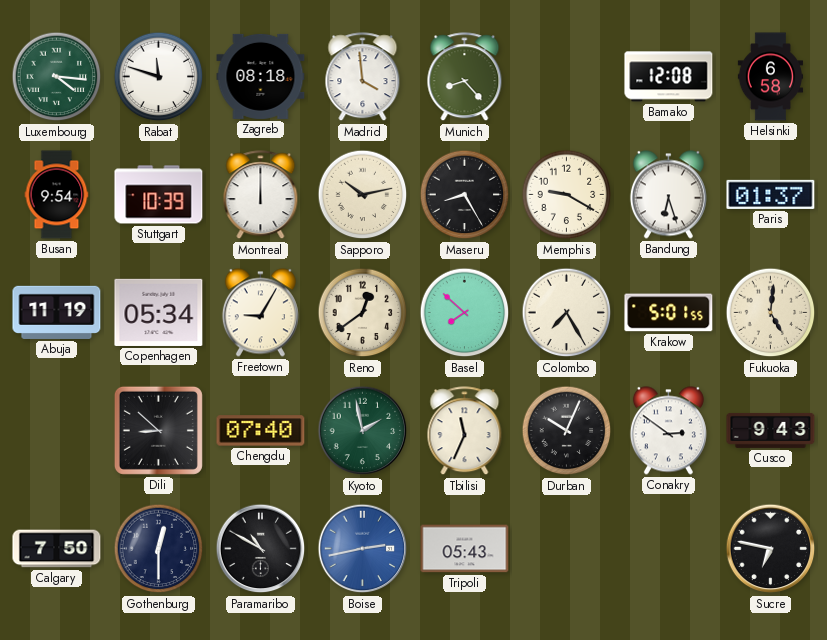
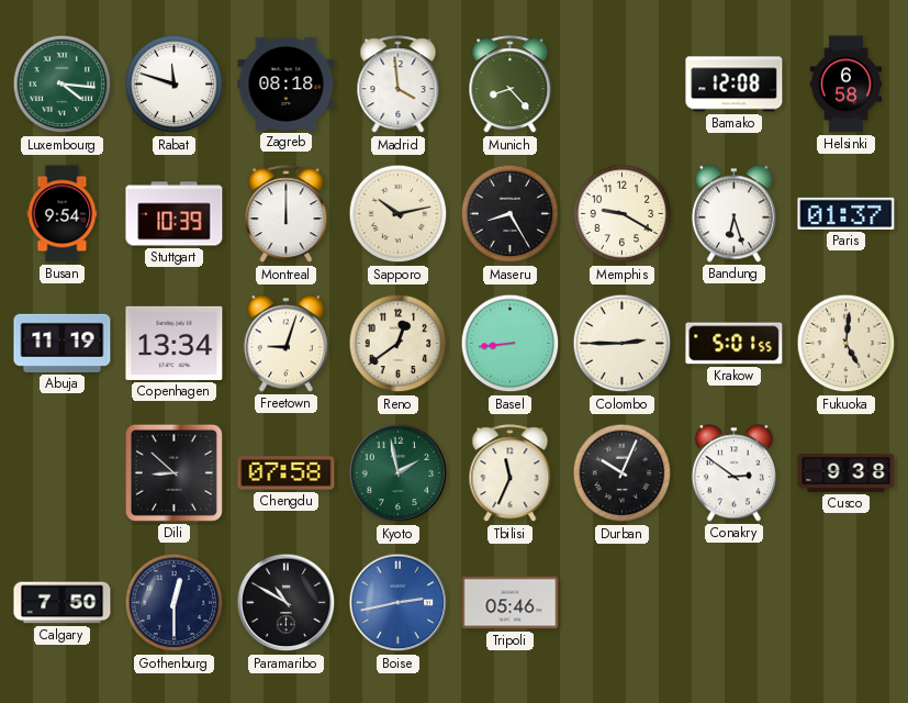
Copenhagen: 05:34 -> 13:34 (175, 343)
Freetown: 9:05 -> 9:03 (285, 344)
Basel: 7:52 -> 8:44 (511, 344)
Colombo: 7:25 -> 2:45 (623, 344)
Chengdu: 07:40 -> 07:58 (287, 473)
Cusco: 9:43 -> 9:38 (847, 472)
Tripoli: 05:43 -> 05:46 (511, 603)
Sucre: 6:47 -> none (771, 549)
